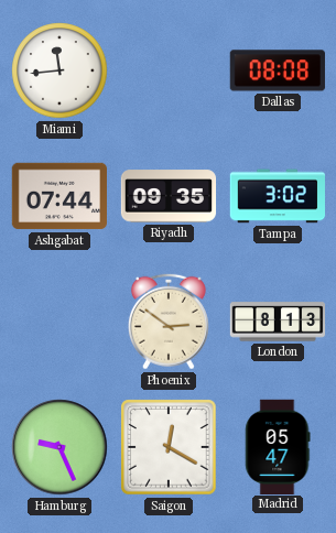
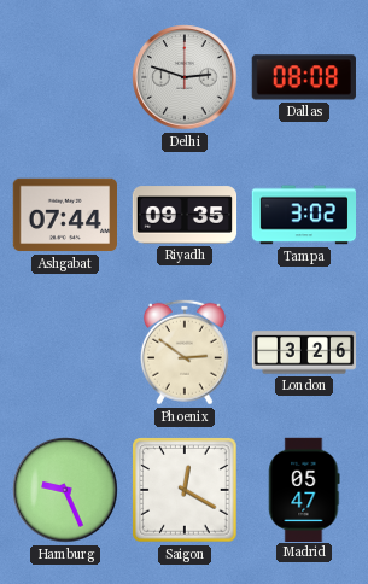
Miami: 11:44 -> none (59, 70)
Delhi: none -> 2:48 (185, 77)
London: 8:13 -> 3:26 (304, 352)
